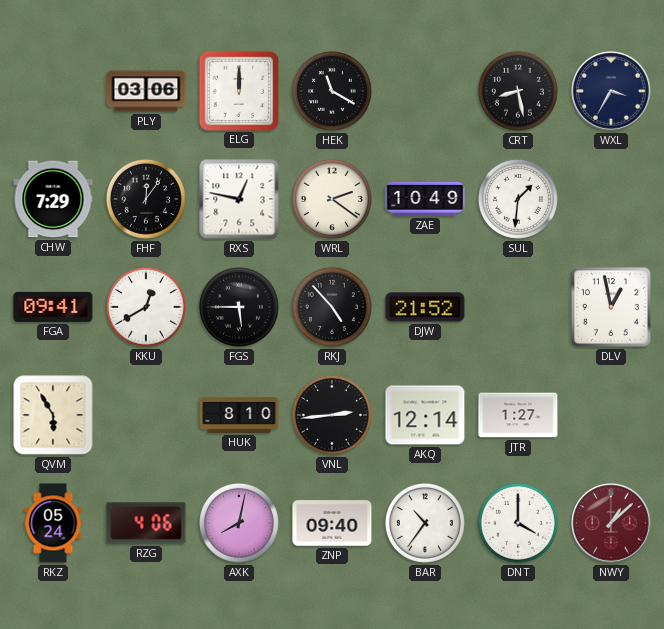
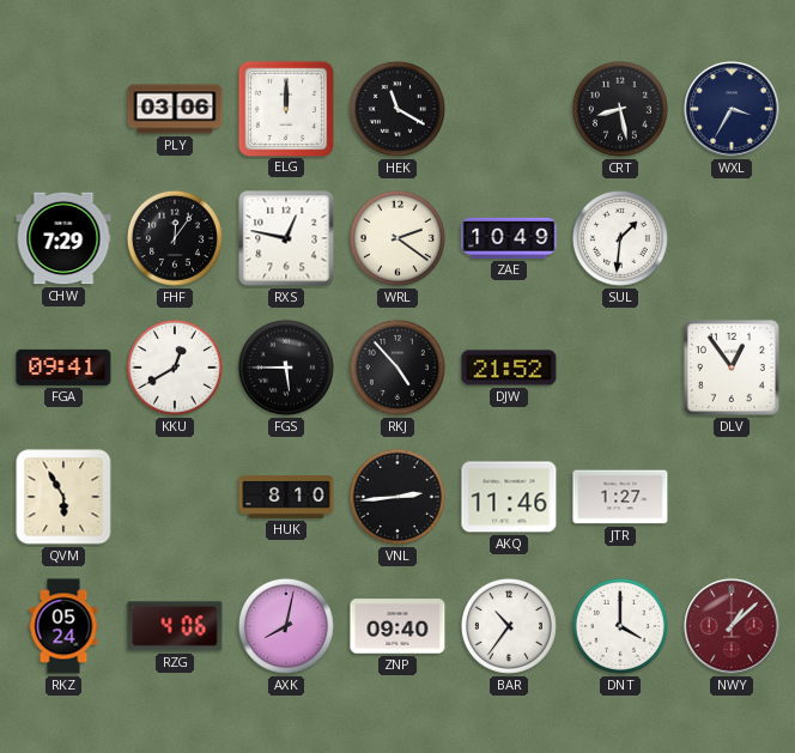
DLV: 12:58 -> 12:54 (732, 368)
AKQ: 12:14 -> 11:46 (509, 497)
